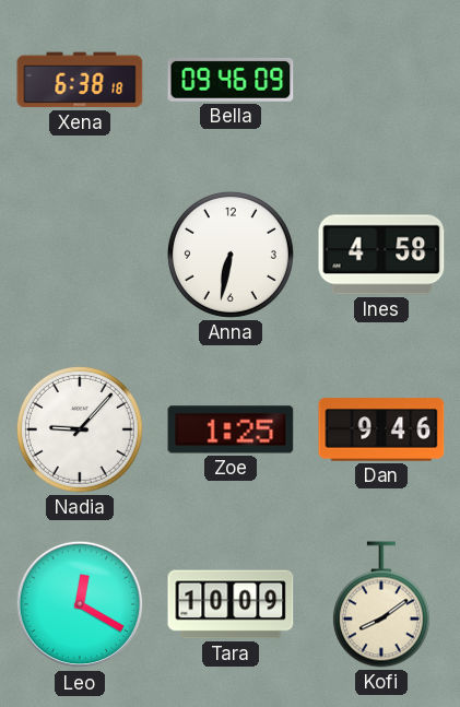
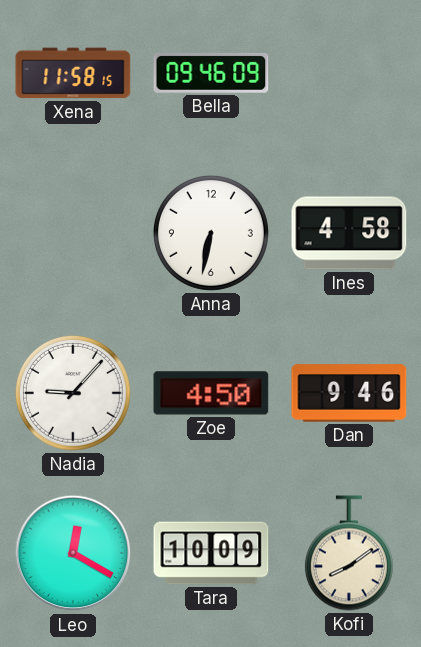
Xena: 6:38 -> 11:58 (73, 73)
Zoe: 1:25 -> 4:50 (211, 393)
